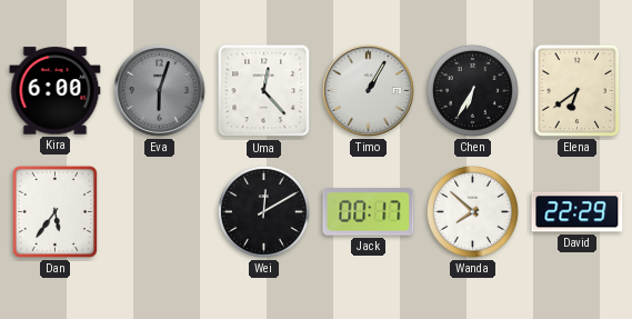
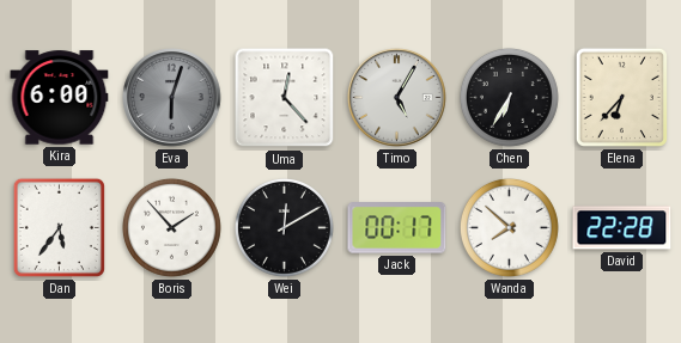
Timo: 1:05 -> 5:05 (397, 98)
Elena: 6:39 -> 6:37 (621, 97)
Boris: none -> 1:53 (171, 227)
David: 22:29 -> 22:28 (622, 228)
